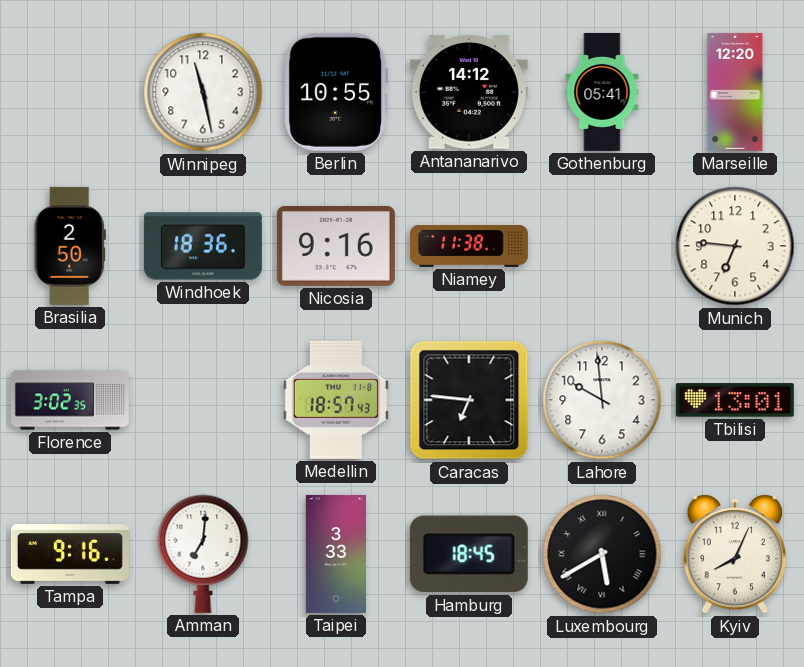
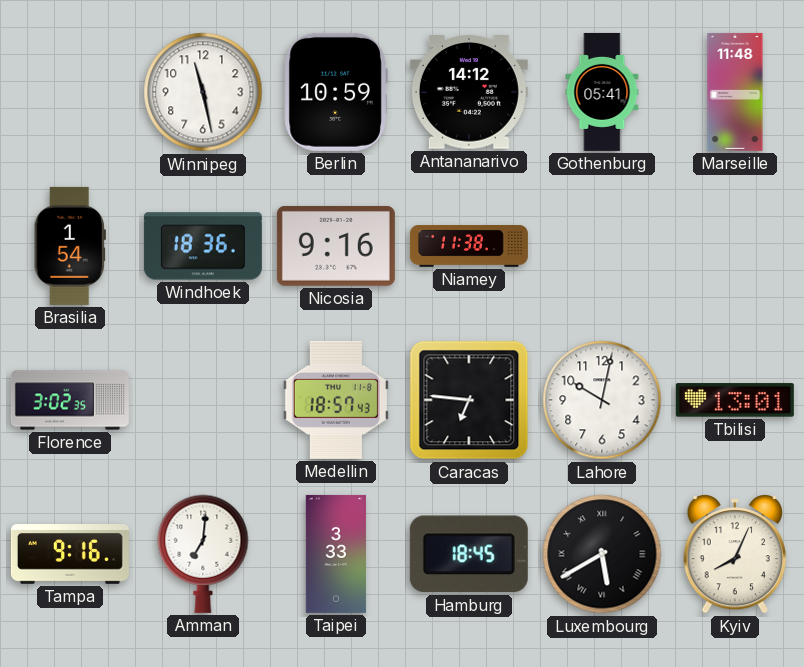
Berlin: 10:55 -> 10:59 (336, 92)
Marseille: 12:20 -> 11:48 (735, 92)
Brasilia: 2:50 -> 1:54 (70, 246)
Munich: 6:46 -> none (735, 246)
Lahore: 9:59 -> 10:02 (602, 400)
